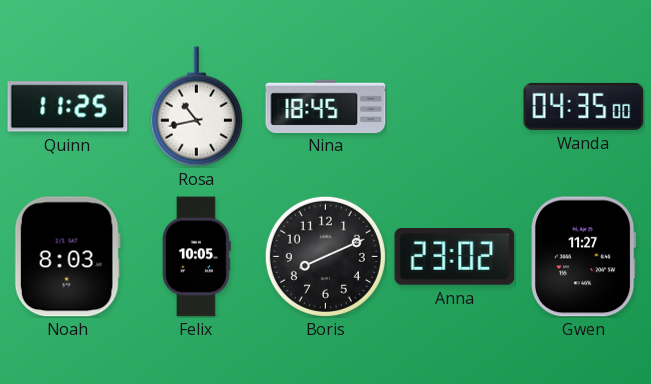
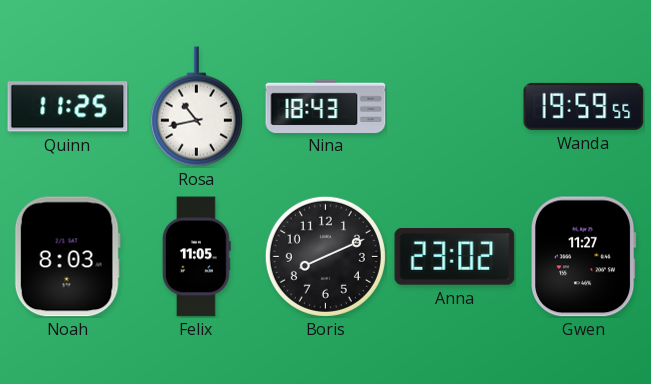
Nina: 18:45 -> 18:43 (326, 106)
Wanda: 04:35 -> 19:59 (584, 106)
Felix: 10:05 -> 11:05 (196, 257)
